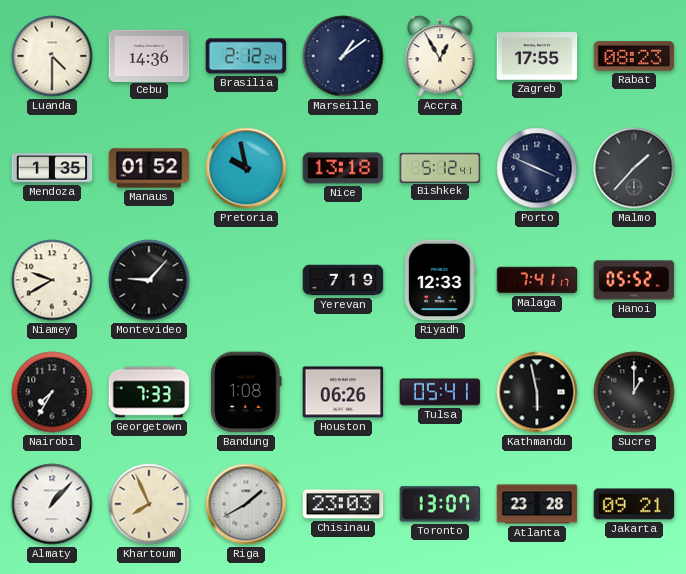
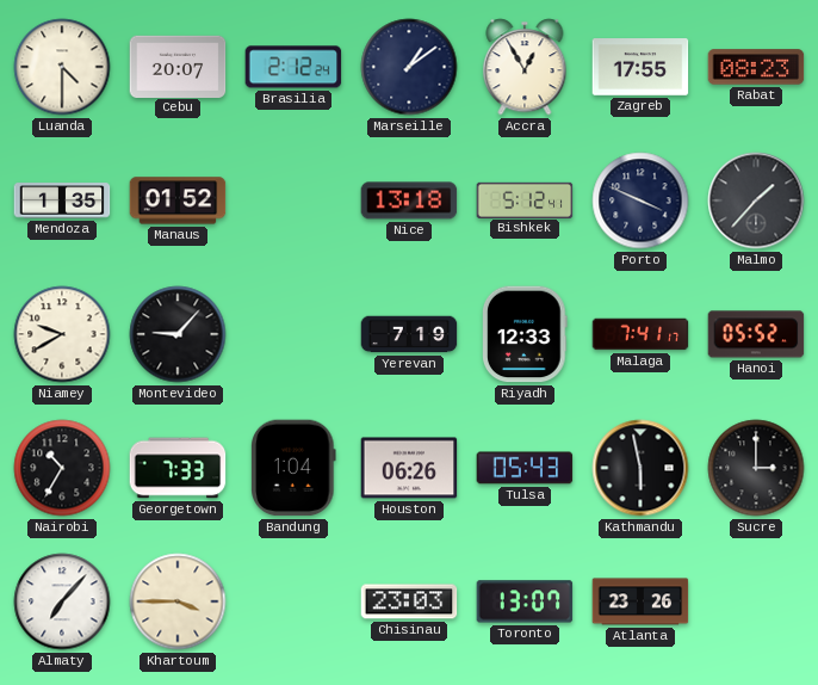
Cebu: 14:36 -> 20:07 (178, 66)
Pretoria: 9:58 -> none (246, 168)
Nairobi: 7:35 -> 10:35 (62, 468)
Bandung: 1:08 -> 1:04 (293, 468)
Tulsa: 05:41 -> 05:43 (525, 468)
Sucre: 1:00 -> 3:00 (756, 468)
Almaty: 1:07 -> 7:07 (62, 601)
Khartoum: 7:56 -> 3:45 (178, 601)
Riga: 1:40 -> none (246, 504)
Atlanta: 23:28 -> 23:26 (640, 601)
Jakarta: 09:21 -> none (634, 504)
